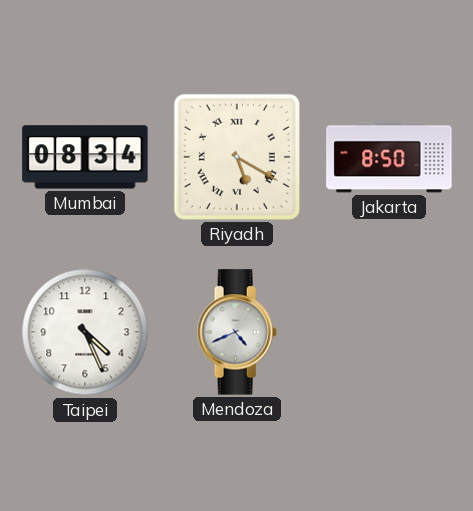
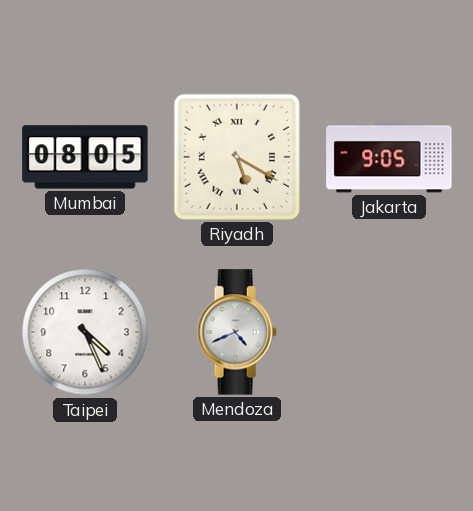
Mumbai: 08:34 -> 08:05 (85, 157)
Jakarta: 8:50 -> 9:05 (389, 157)
